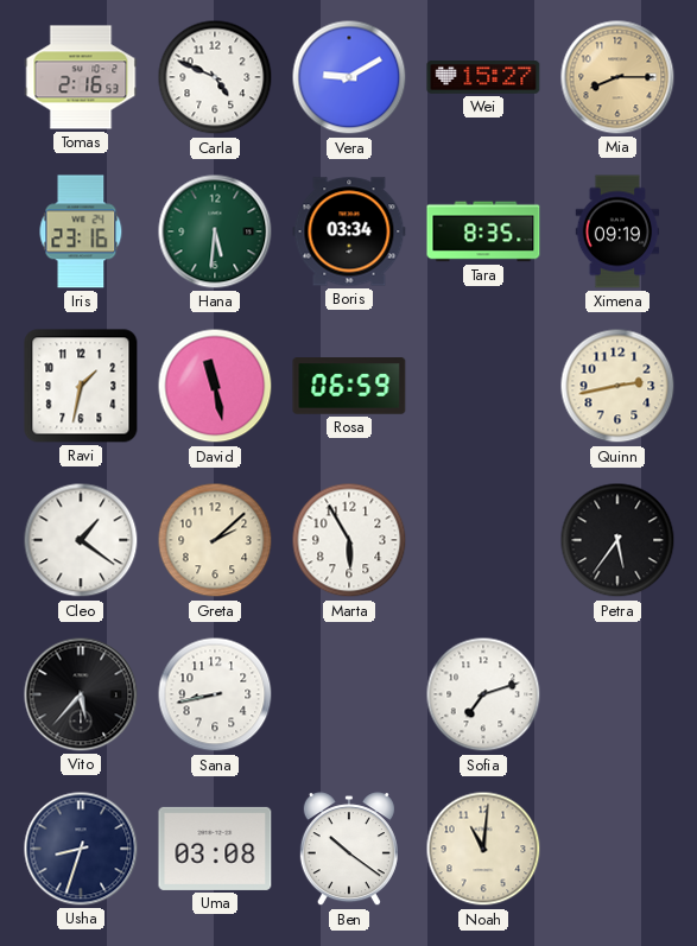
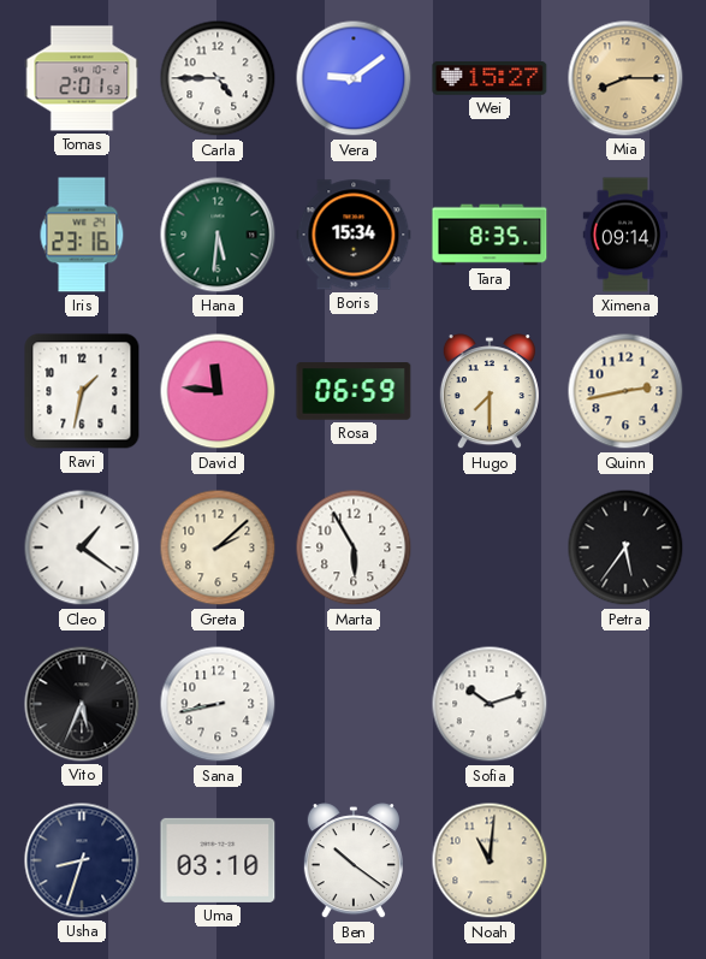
Tomas: 2:16 -> 2:01 (82, 78)
Carla: 4:49 -> 4:45 (218, 78)
Vera: 9:10 -> 9:09 (354, 78)
Boris: 03:34 -> 15:34 (354, 235)
Ximena: 09:19 -> 09:14 (625, 235)
David: 11:28 -> 11:46 (218, 391)
Hugo: none -> 7:30 (490, 392)
Vito: 5:37 -> 5:34 (82, 704)
Sofia: 7:12 -> 10:12 (490, 704)
Uma: 03:08 -> 03:10 (218, 860)
